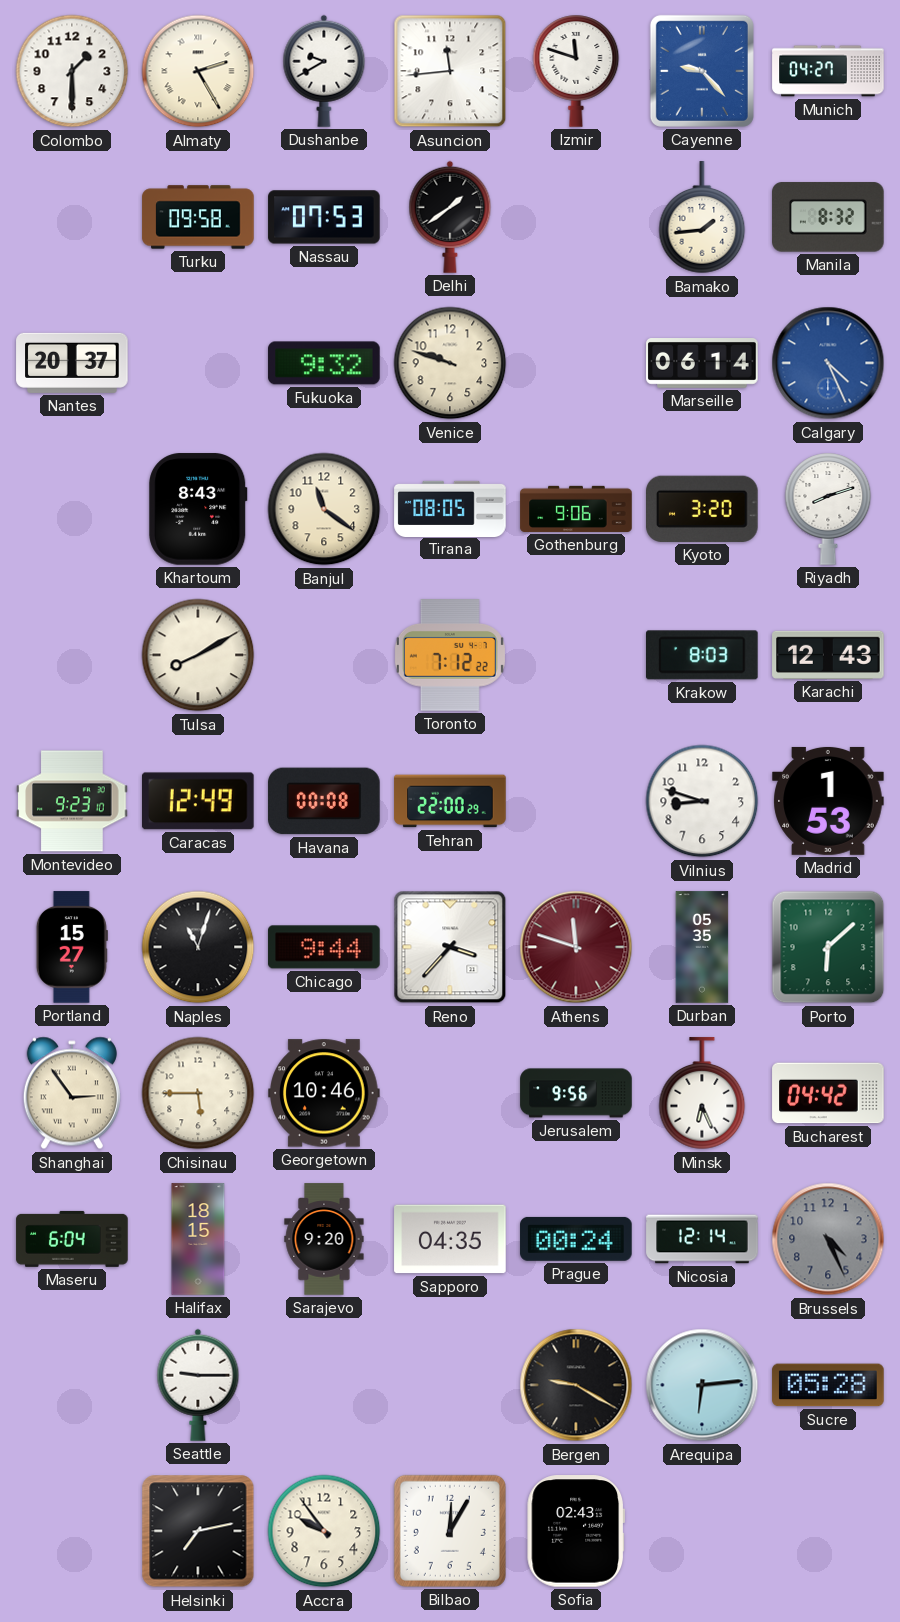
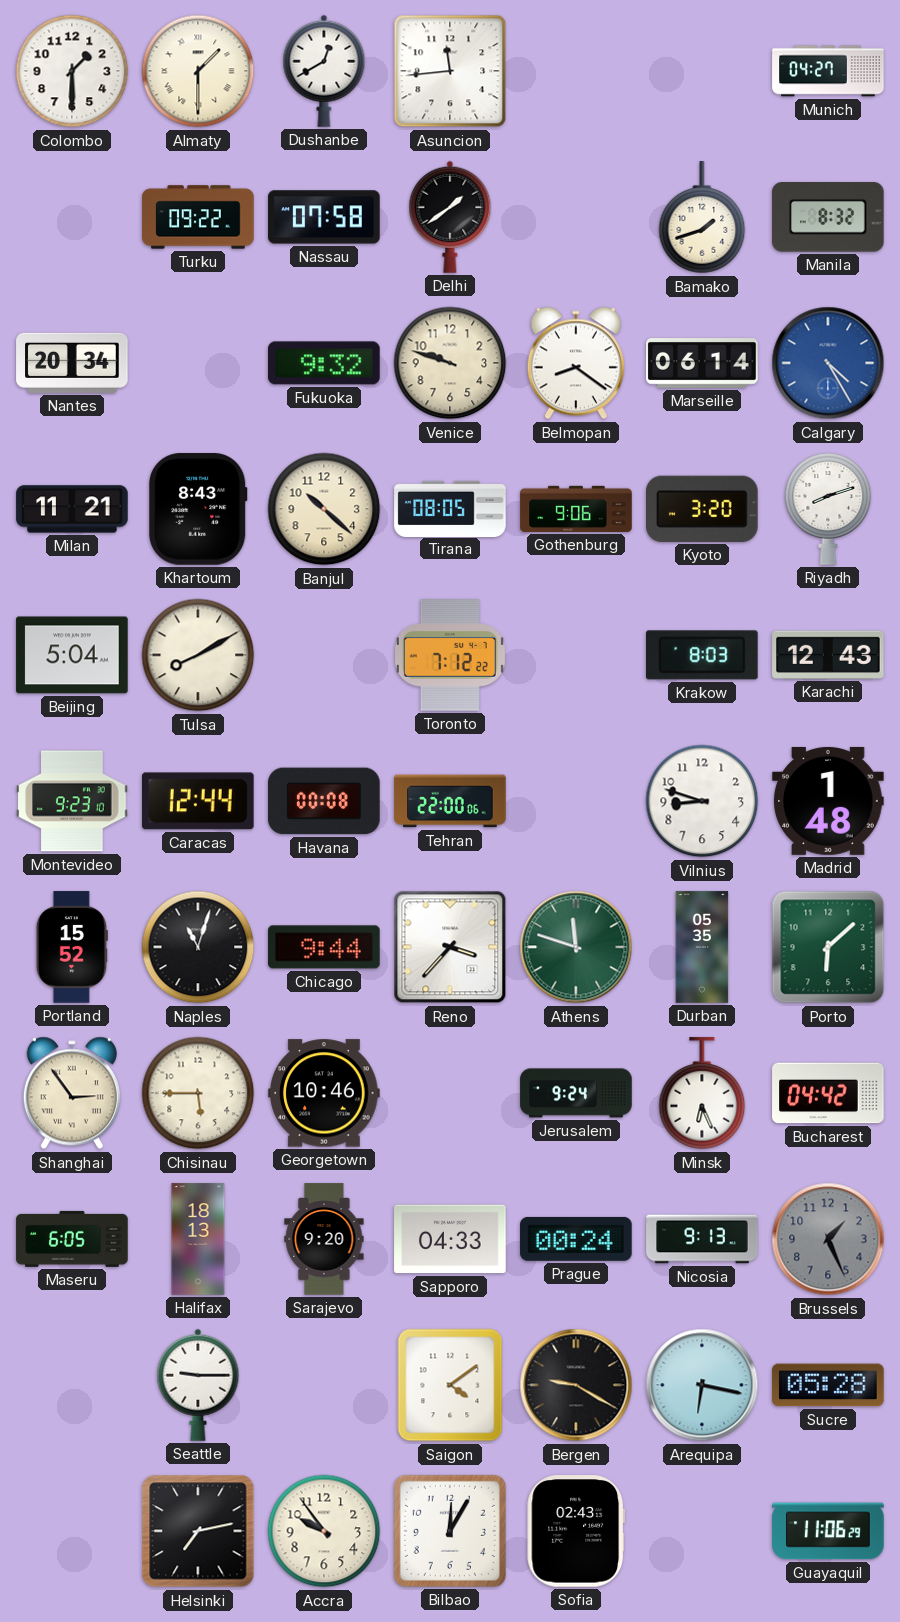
Almaty: 2:25 -> 1:30 (198, 71)
Dushanbe: 9:40 -> 12:40 (324, 71)
Izmir: 11:48 -> none (576, 71)
Cayenne: 9:23 -> none (702, 71)
Turku: 09:58 -> 09:22 (198, 217)
Nassau: 07:53 -> 07:58 (324, 217)
Bamako: 1:44 -> 1:42 (702, 218)
Nantes: 20:37 -> 20:34 (72, 363)
Belmopan: none -> 8:21 (576, 363)
Calgary: 4:26 -> 4:25 (828, 363)
Milan: none -> 11:21 (72, 509)
Banjul: 11:21 -> 10:22 (324, 509)
Beijing: none -> 5:04 (72, 655)
Caracas: 12:49 -> 12:44 (199, 801)
Tehran: 22:00:29 -> 22:00:06 (450, 801)
Madrid: 1:53 -> 1:48 (828, 801)
Portland: 15:27 -> 15:52 (72, 947)
Athens dial: burgundy -> green (576, 947)
Jerusalem: 9:56 -> 9:24 (576, 1093)
Maseru: 6:04 -> 6:05 (72, 1239)
Halifax: 18:15 -> 18:13 (198, 1239)
Sapporo: 04:35 -> 04:33 (450, 1239)
Nicosia: 12:14 -> 9:13 (702, 1239)
Brussels: 4:26 -> 1:26 (828, 1239)
Saigon: none -> 4:09 (450, 1385)
Arequipa: 6:14 -> 6:17 (702, 1385)
Guayaquil: none -> 11:06 (828, 1531)
